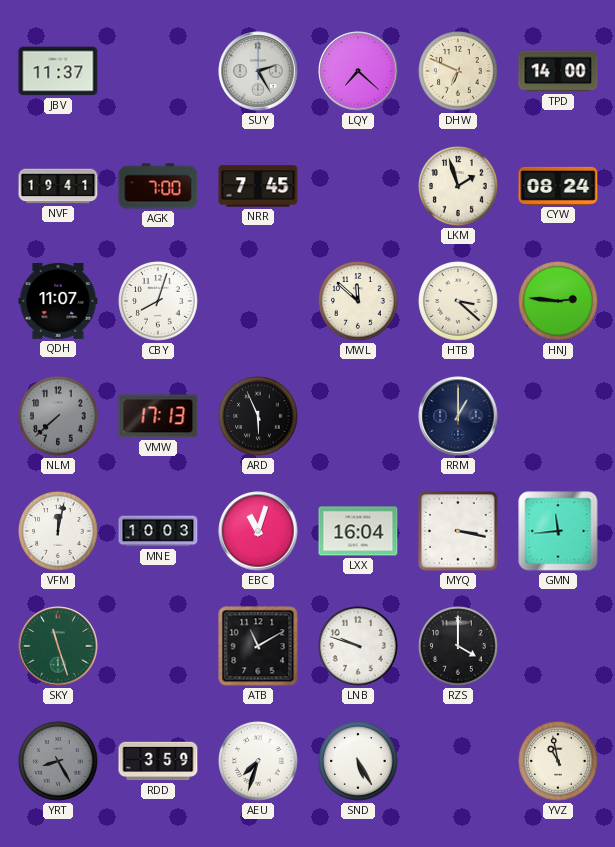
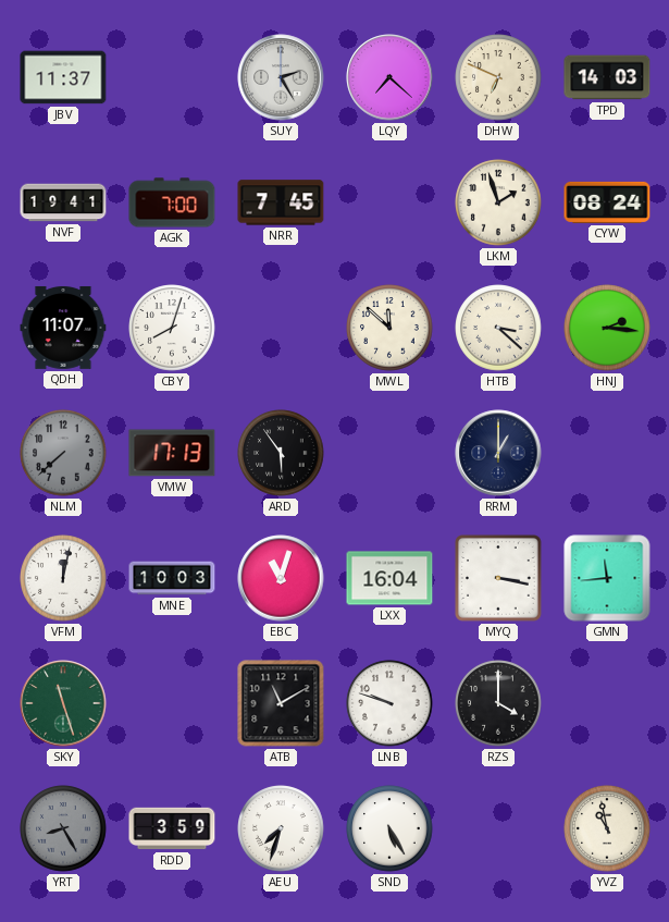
TPD: 14:00 -> 14:03 (607, 77)
HNJ: 2:46 -> 2:16 (607, 328)
ARD: 5:56 -> 5:54 (281, 453)
